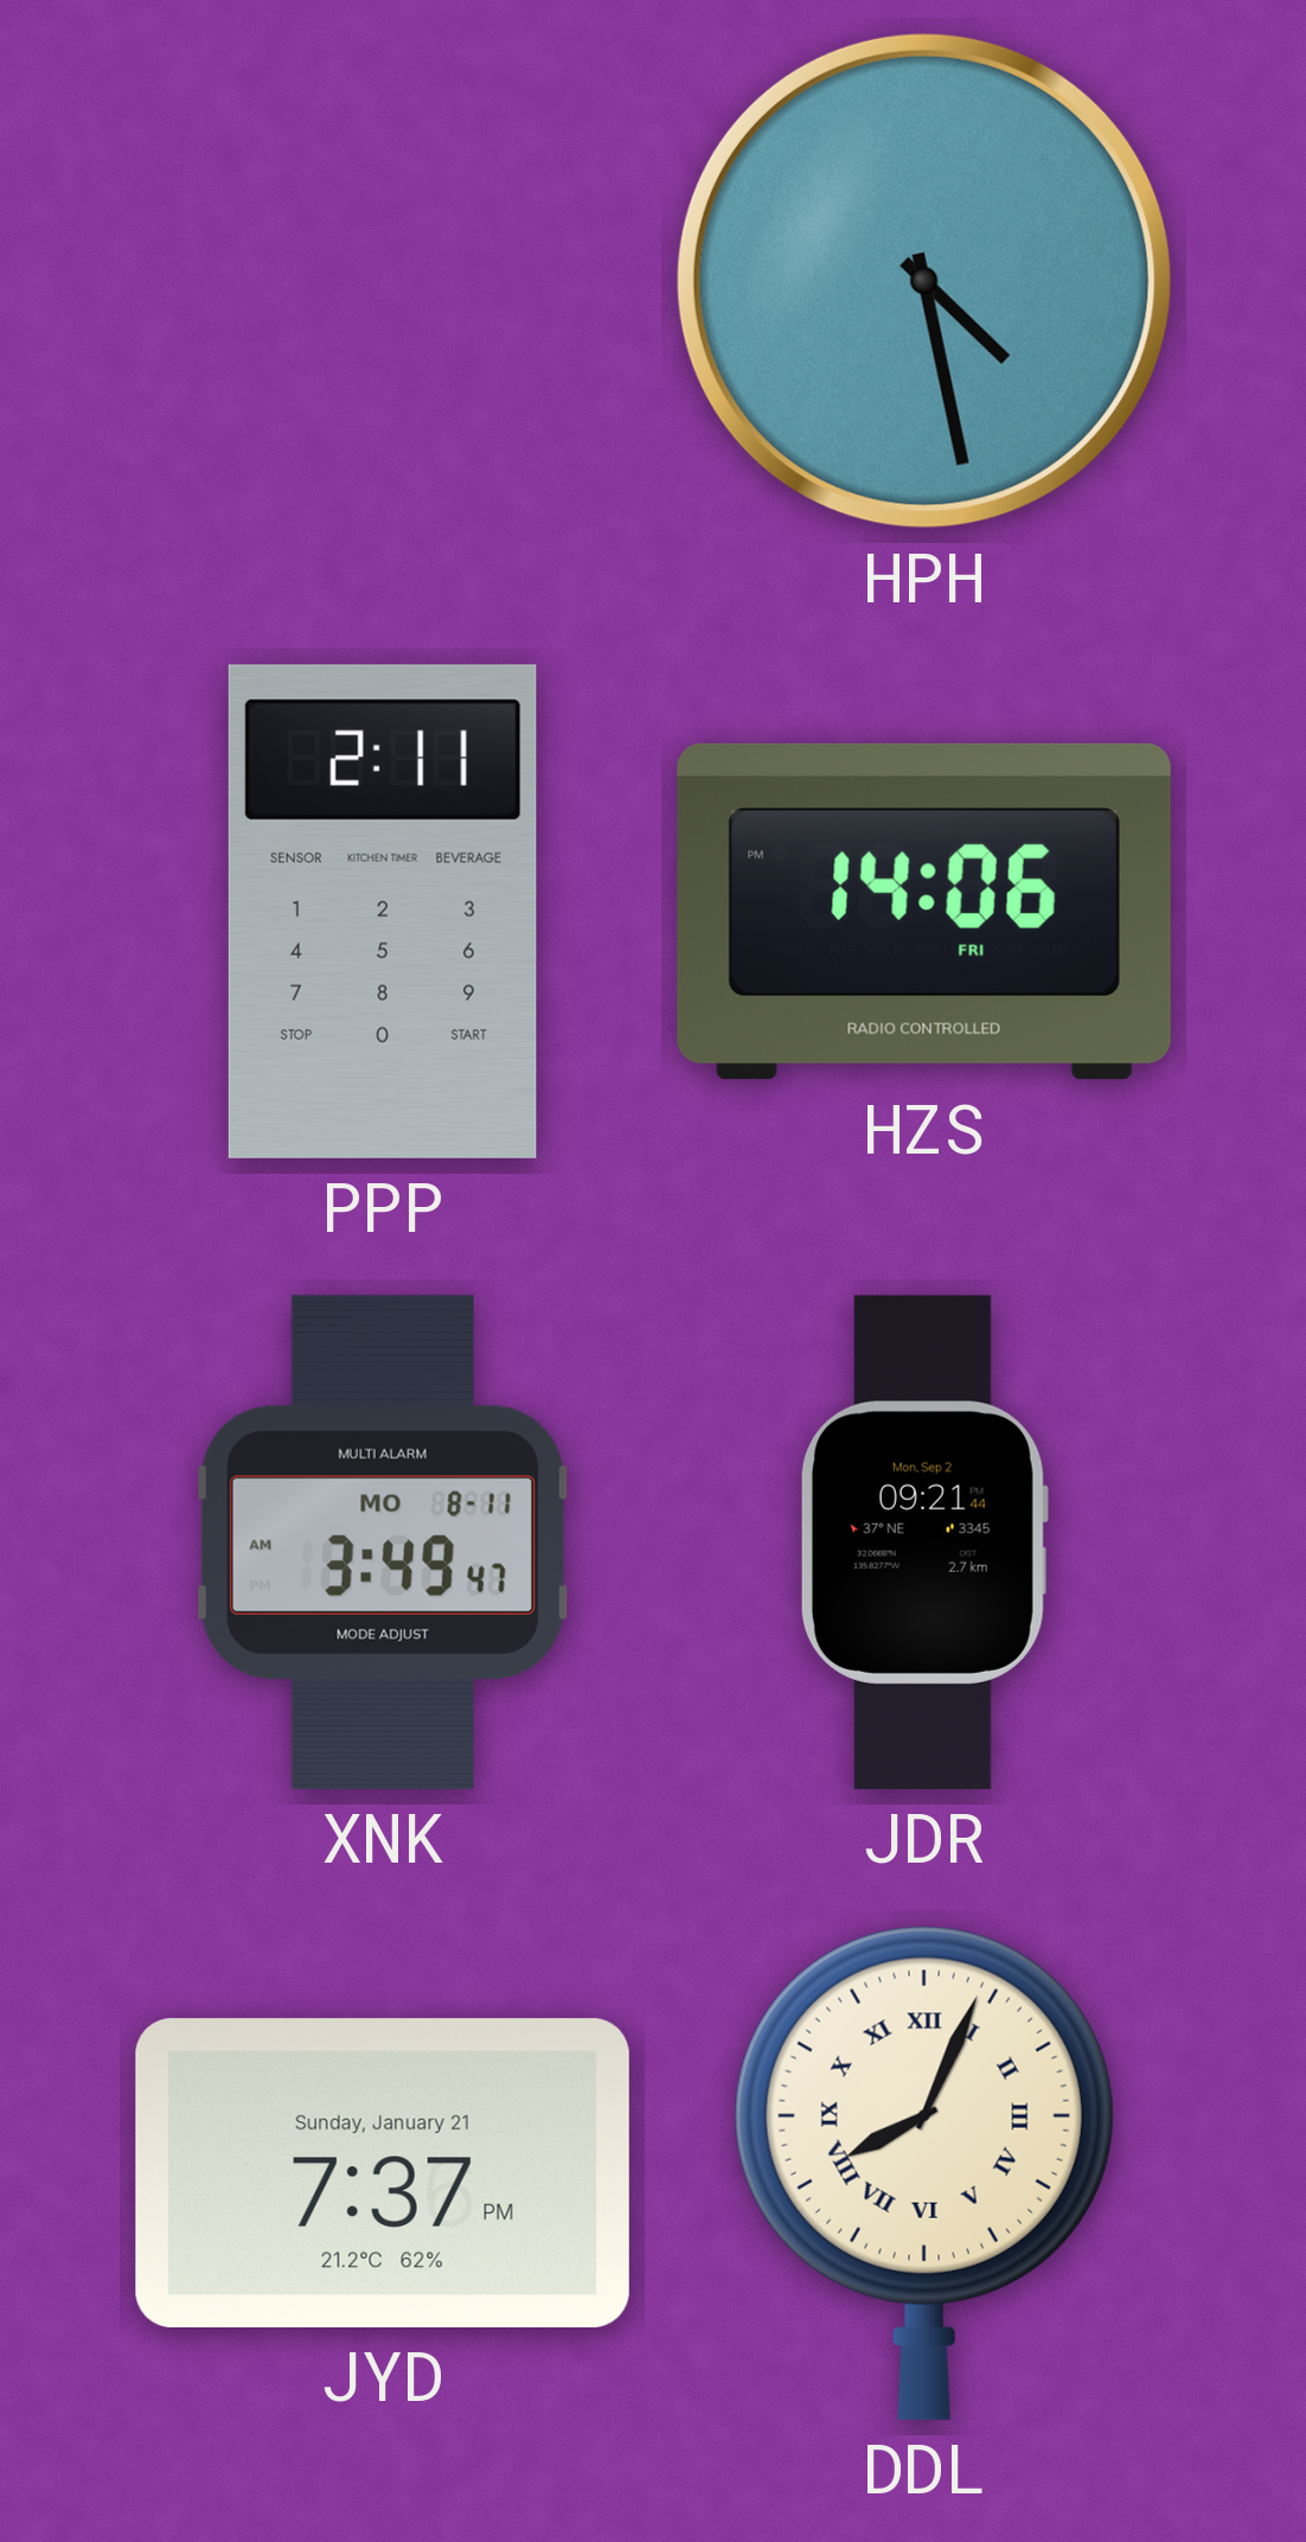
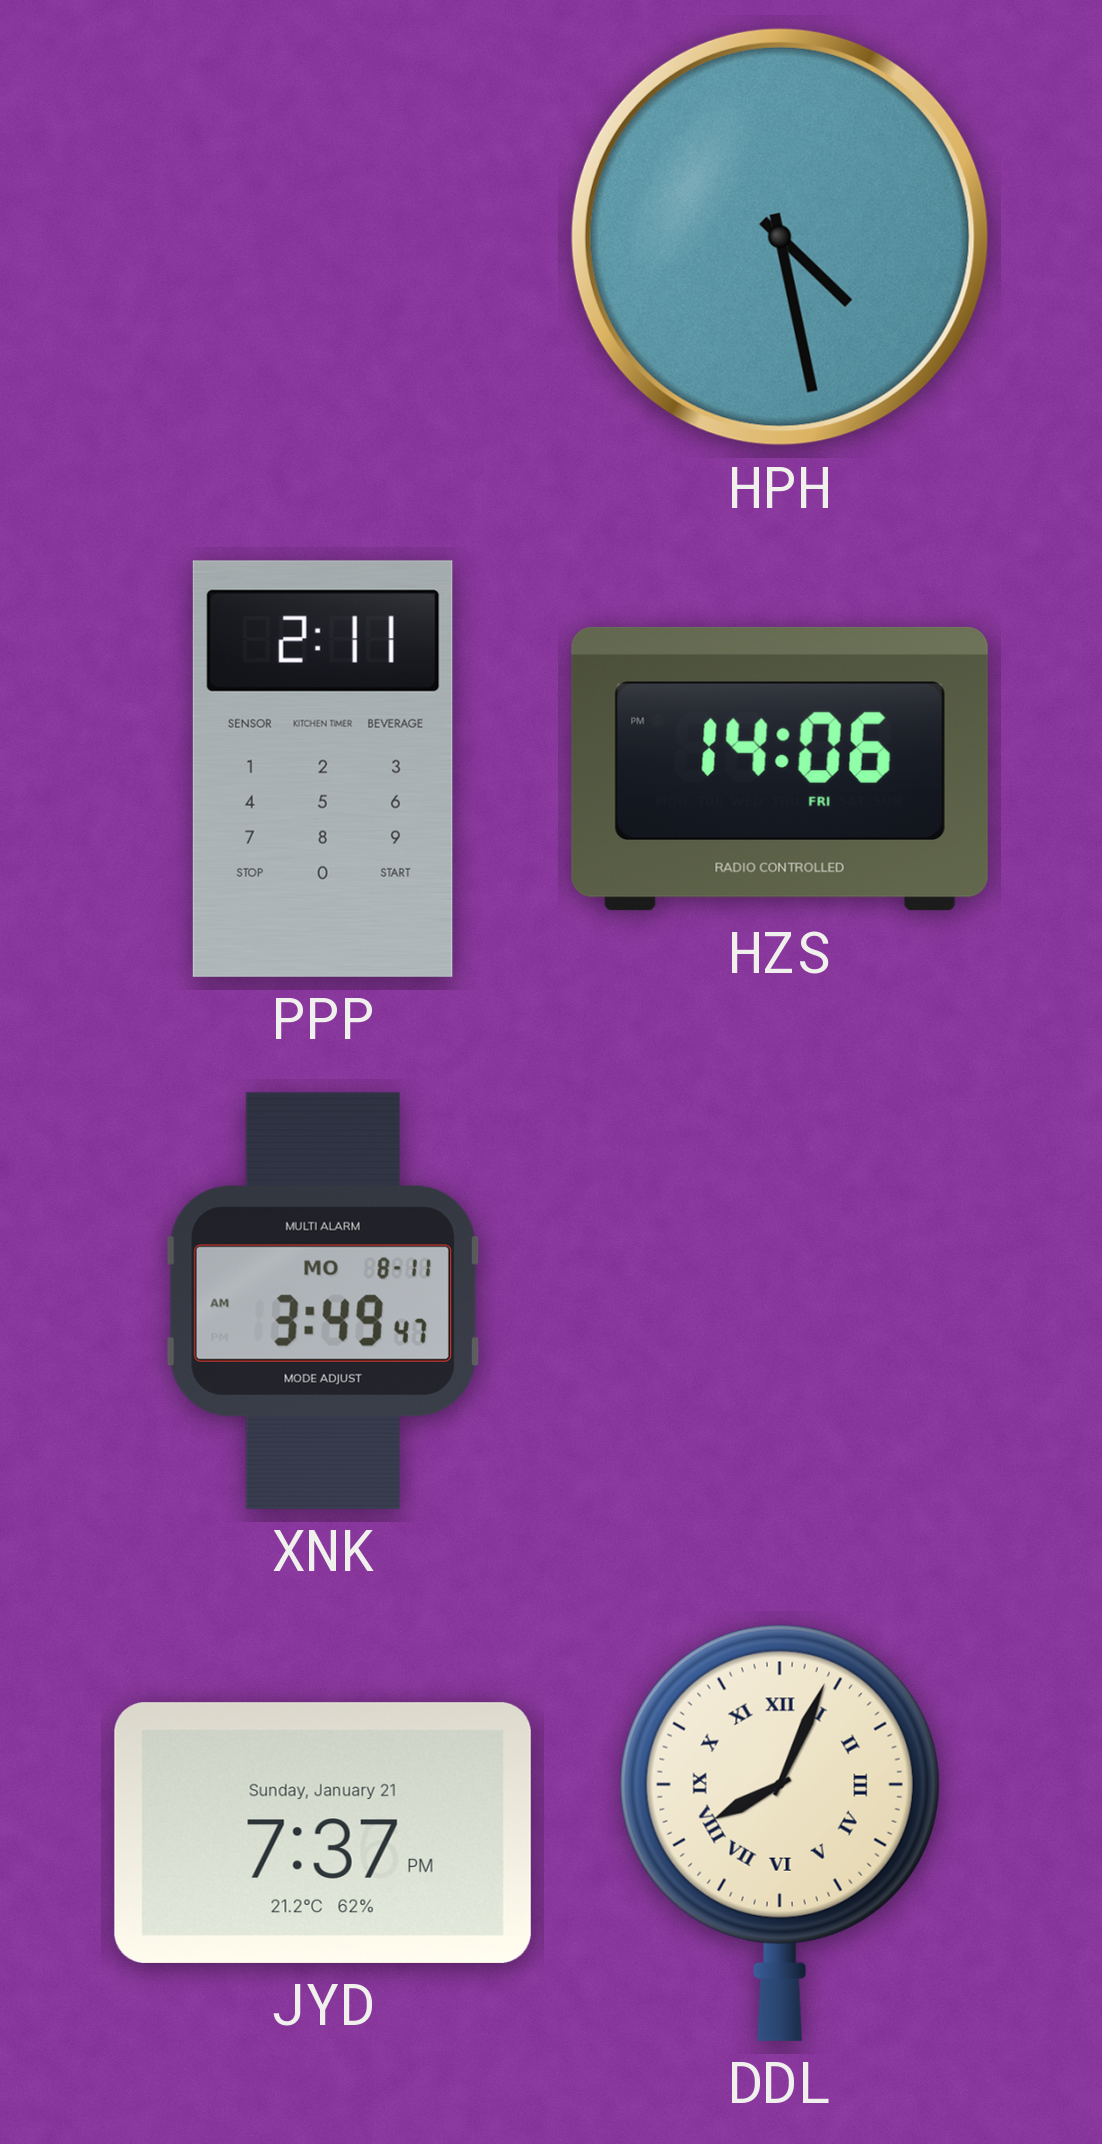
JDR: 09:21 -> none (924, 1543)
